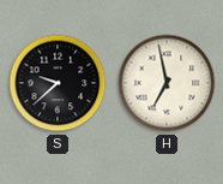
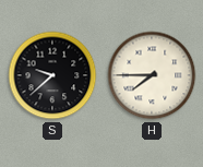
H: 6:58 -> 7:45 (152, 75)
